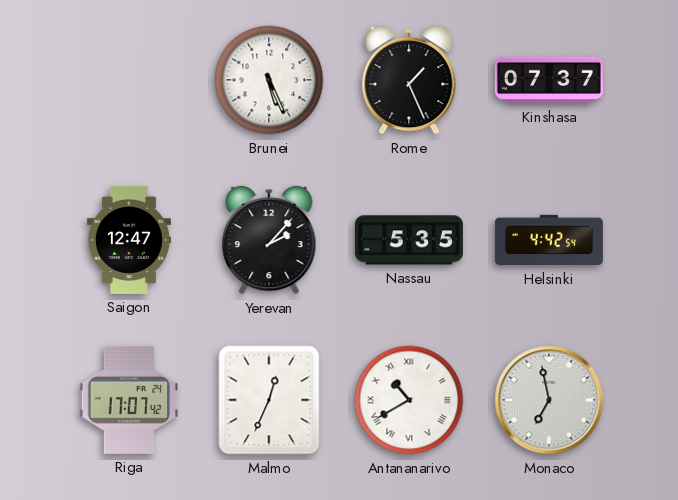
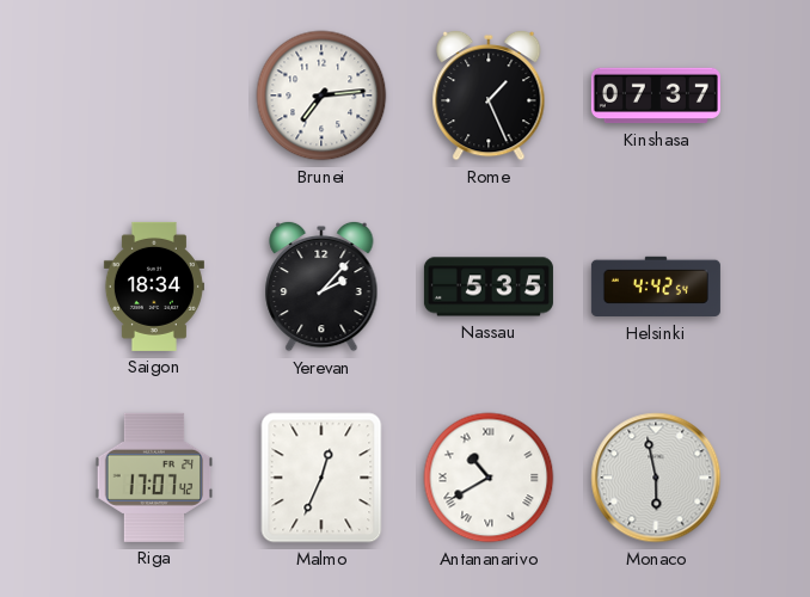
Brunei: 5:26 -> 7:14 (321, 96)
Saigon: 12:47 -> 18:34 (154, 287)
Monaco: 6:58 -> 5:58 (656, 478)
